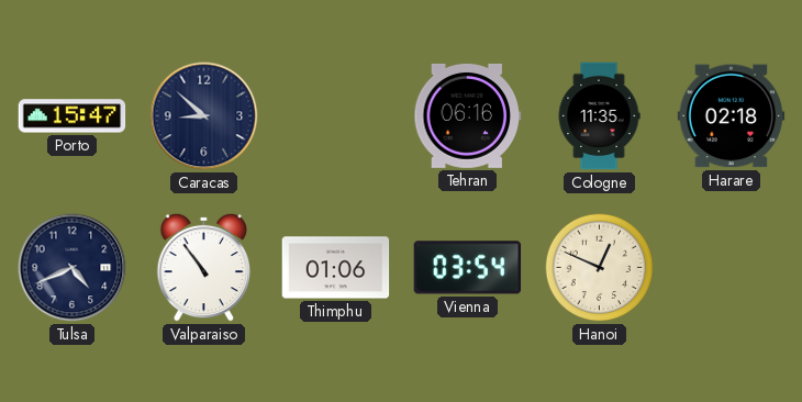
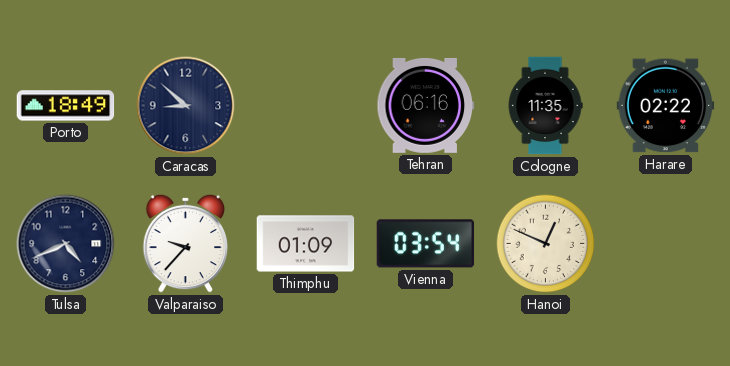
Porto: 15:47 -> 18:49 (66, 106)
Harare: 02:18 -> 02:22 (666, 106)
Valparaiso: 10:54 -> 9:37 (186, 243)
Thimphu: 01:06 -> 01:09 (306, 244)
